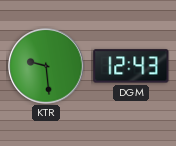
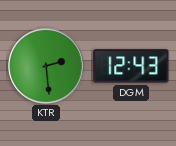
KTR: 9:29 -> 2:29 (46, 66)
